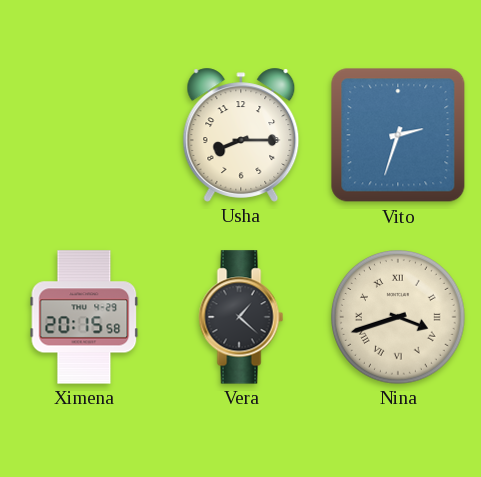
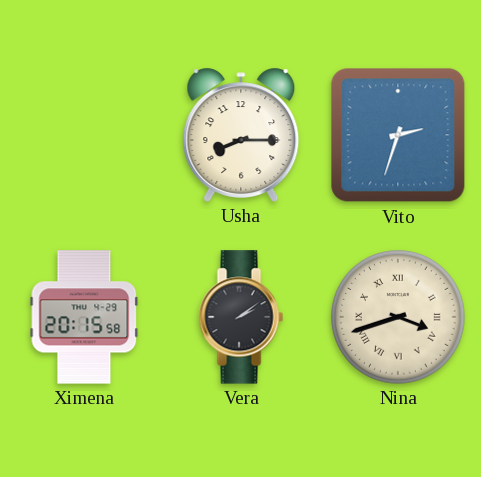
Vera: 1:22 -> 2:09 (241, 317)
